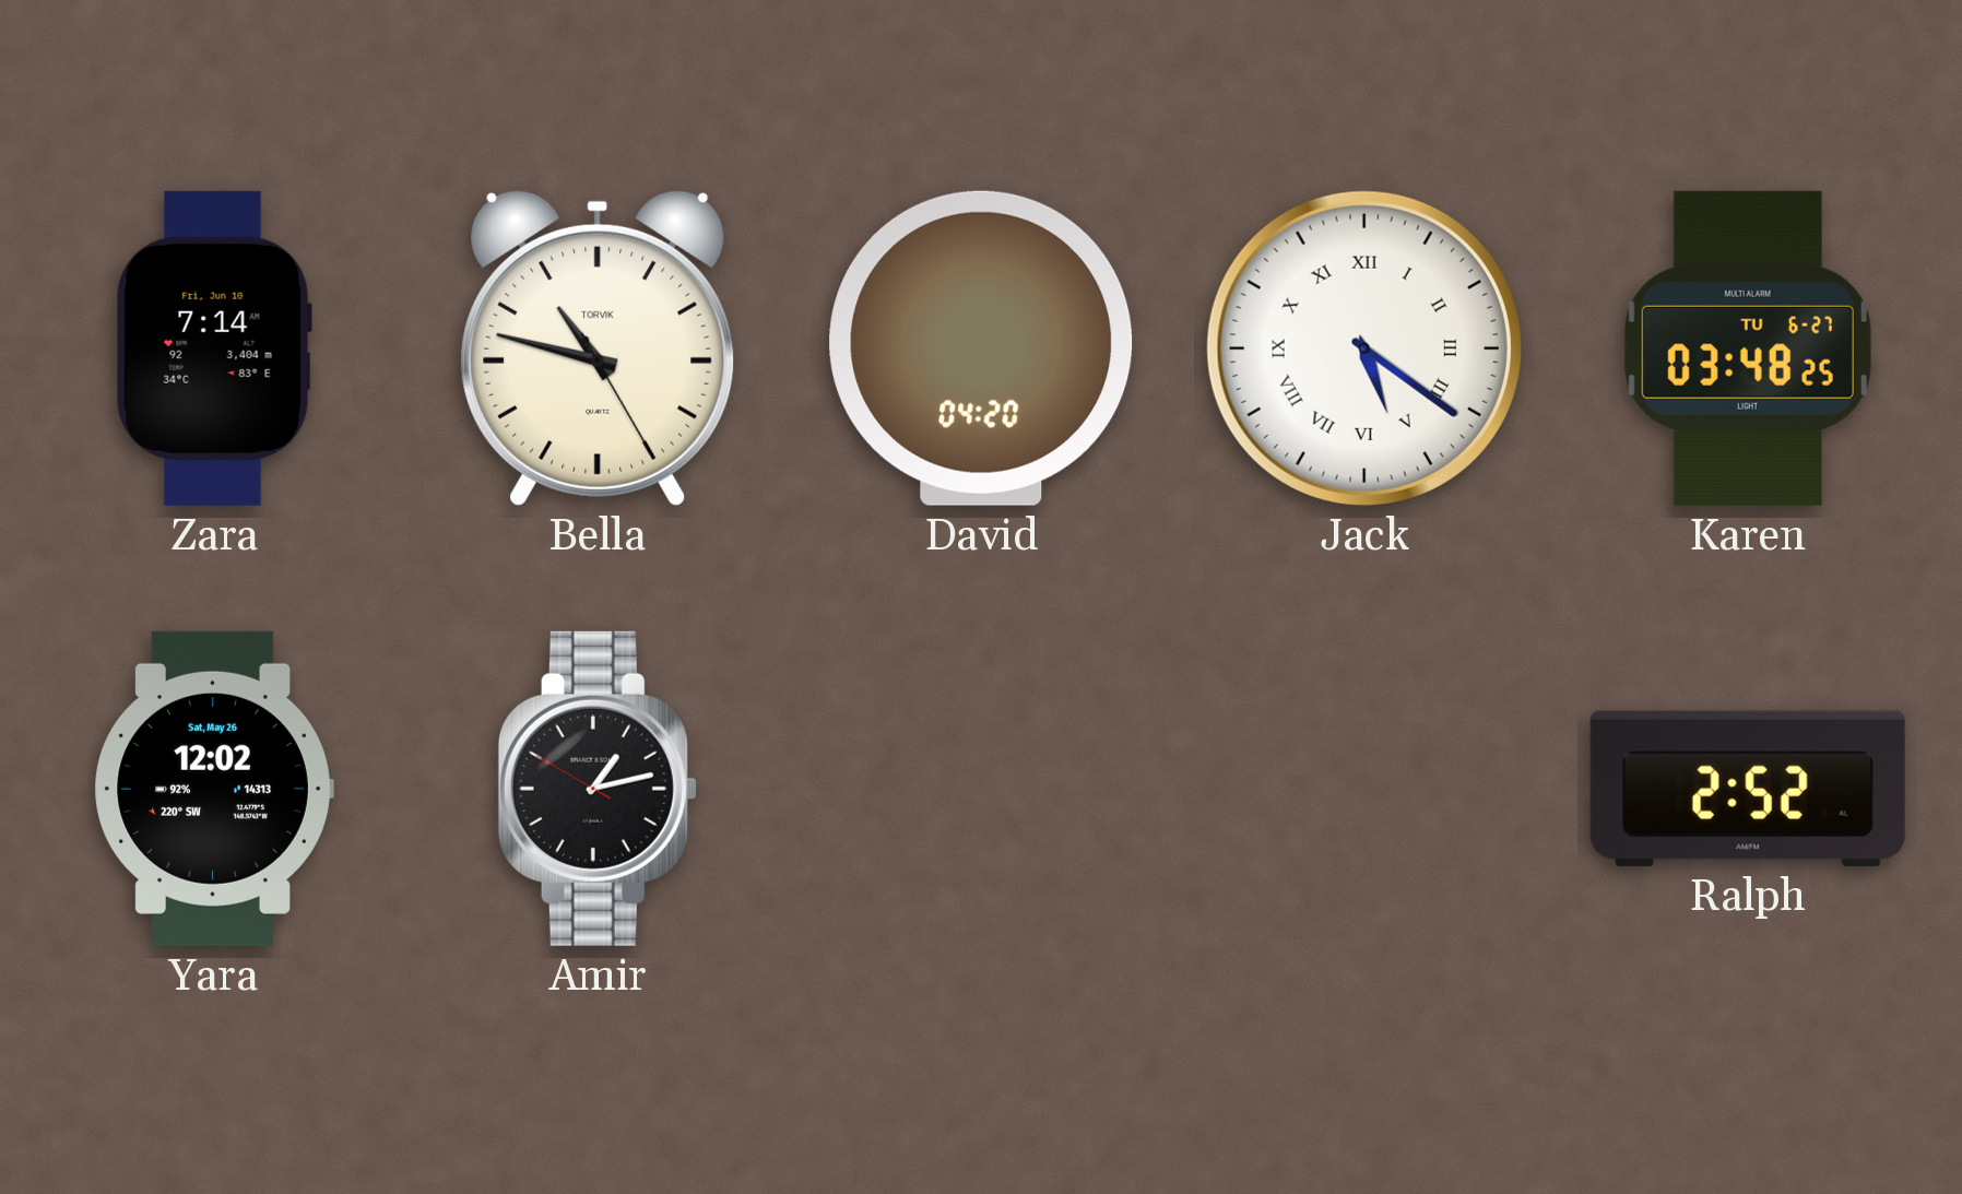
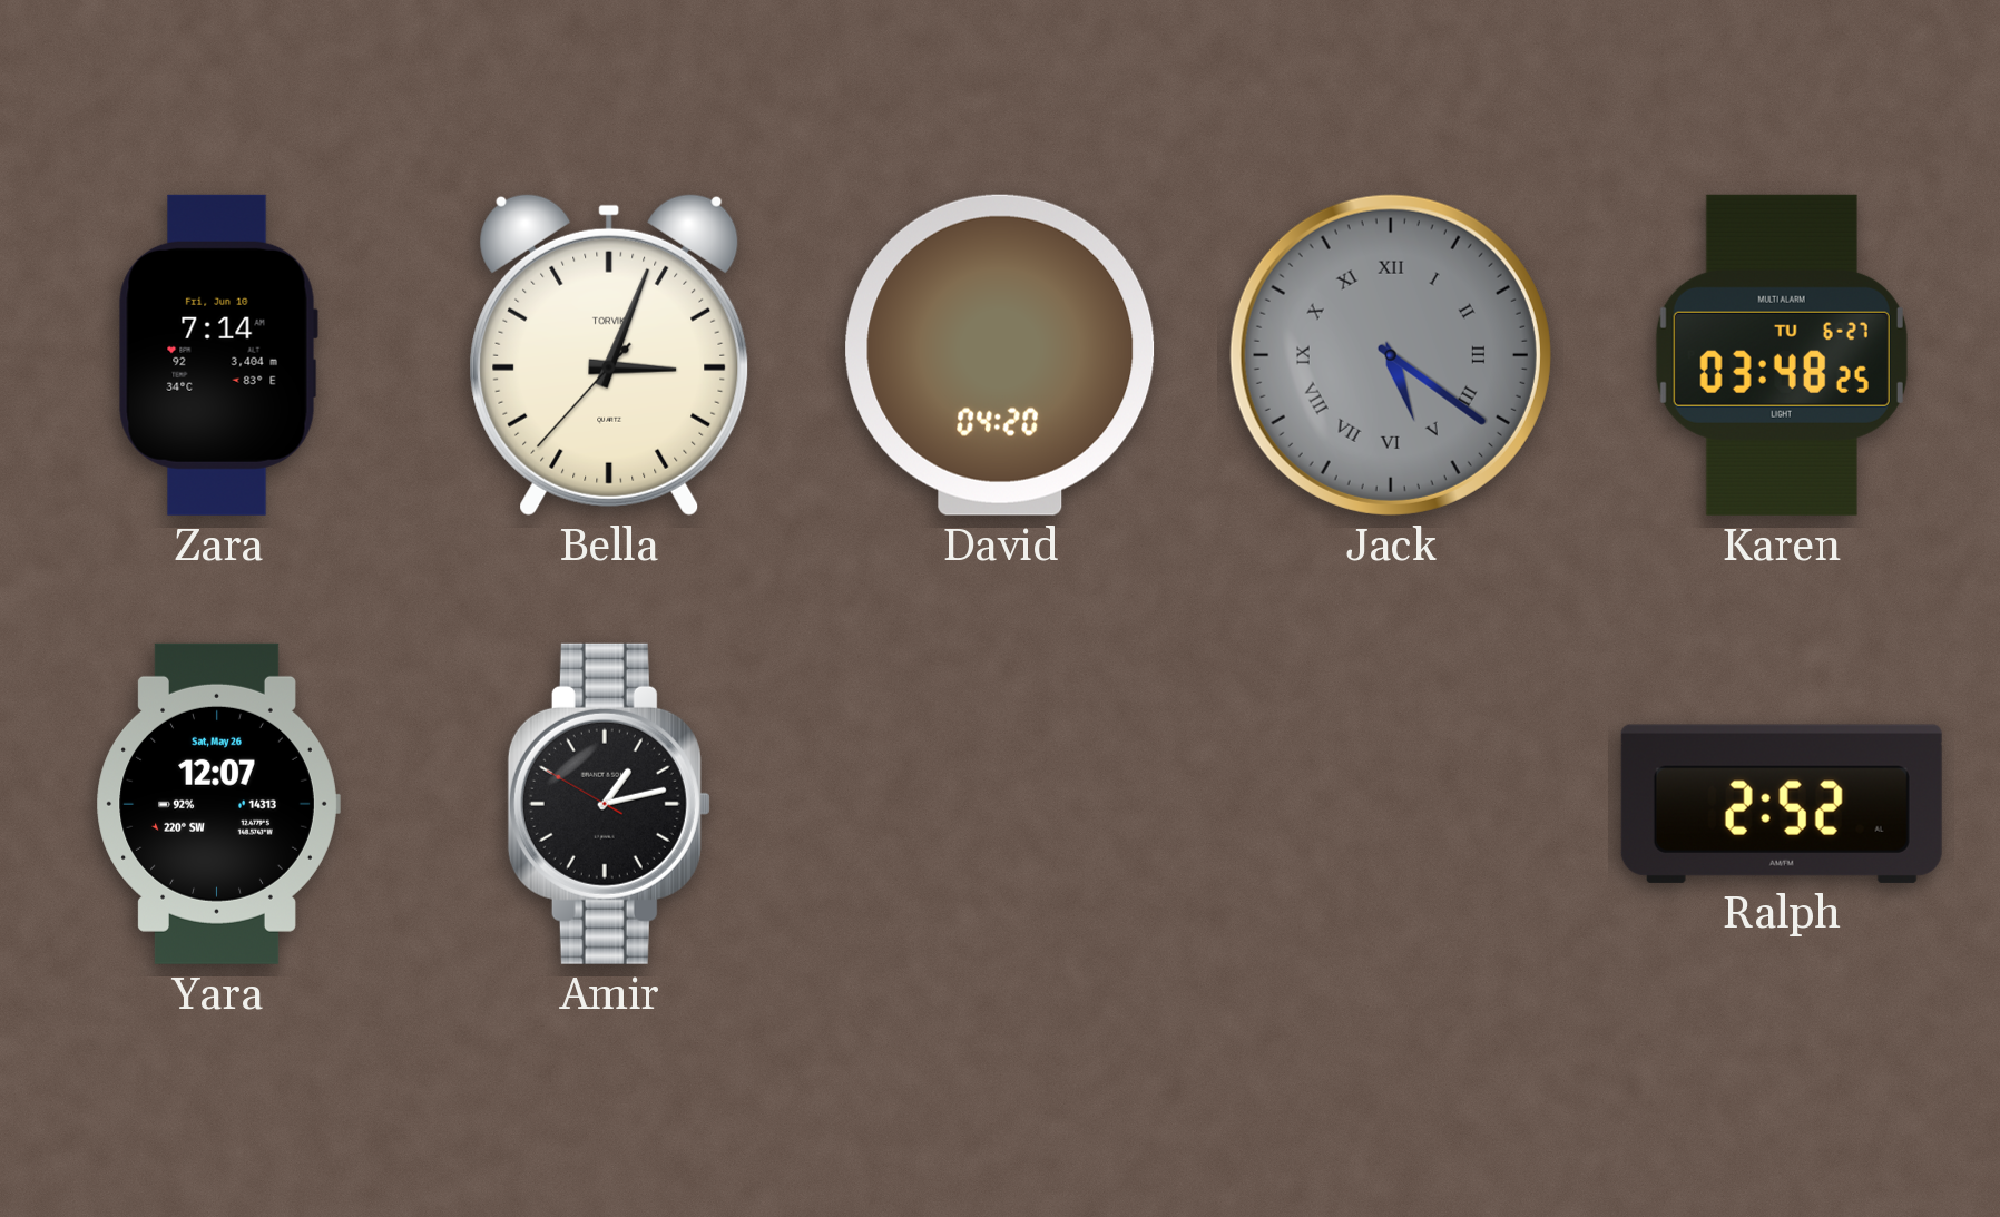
Bella: 10:47 -> 3:03 (609, 354)
Jack dial: white -> grey (1391, 355)
Yara: 12:02 -> 12:07 (218, 804)
